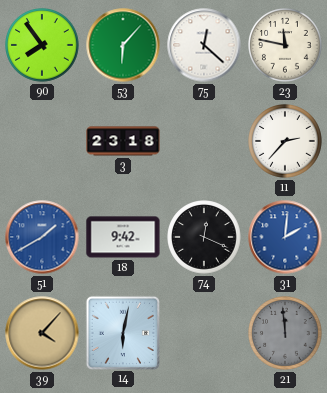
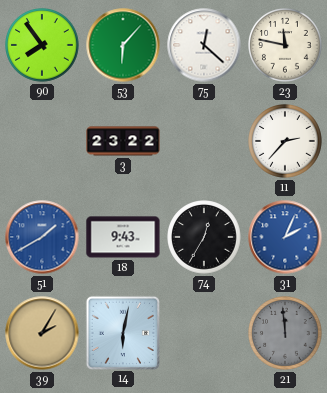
3: 23:18 -> 23:22 (123, 141)
18: 9:42 -> 9:43 (123, 237)
74: 12:19 -> 12:35 (204, 237)
31: 2:01 -> 2:04 (285, 237)
39: 4:07 -> 2:05 (42, 333)
